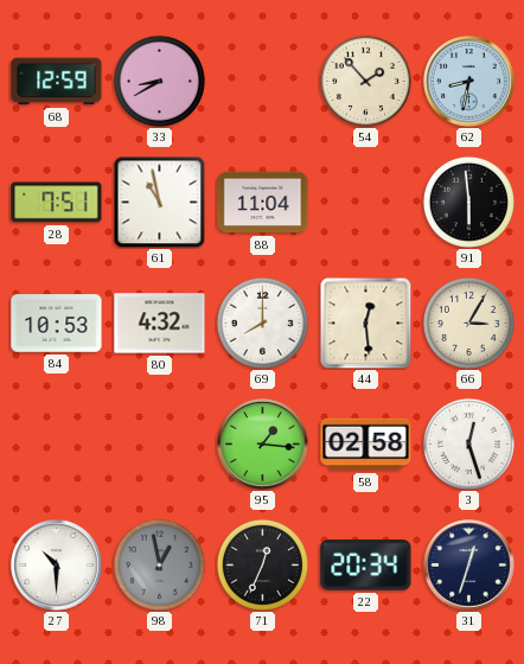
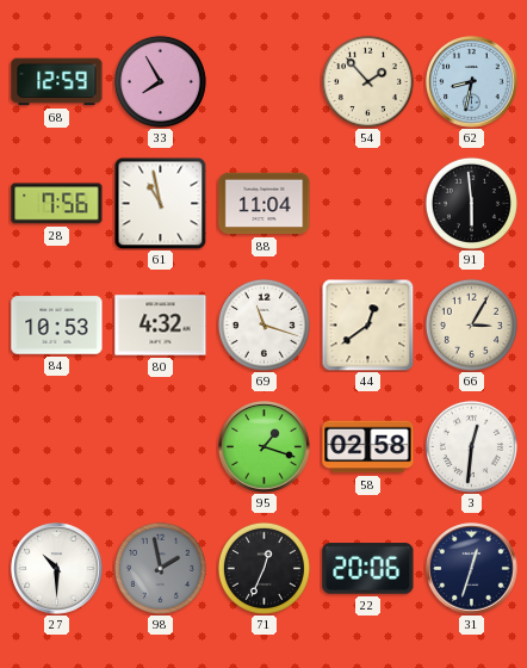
33: 8:40 -> 7:55 (160, 81)
28: 7:51 -> 7:56 (57, 204)
69: 8:00 -> 11:18 (263, 324)
44: 12:29 -> 12:39 (367, 324)
95: 1:16 -> 1:18 (265, 447)
3: 12:27 -> 12:31 (471, 446)
98: 12:58 -> 1:58 (160, 568)
22: 20:34 -> 20:06 (368, 569)
